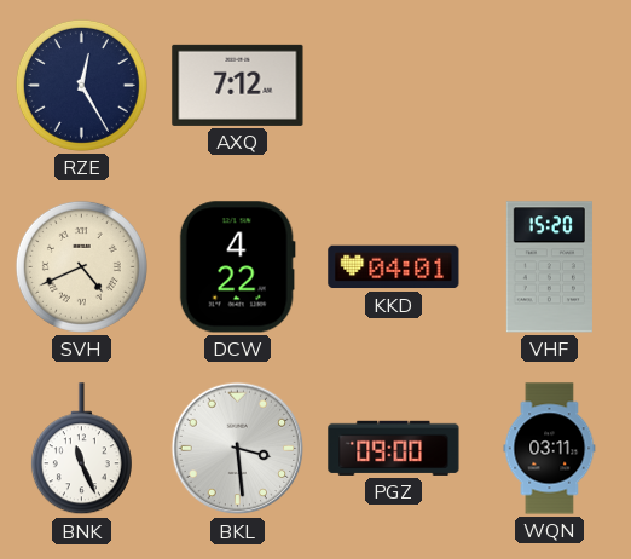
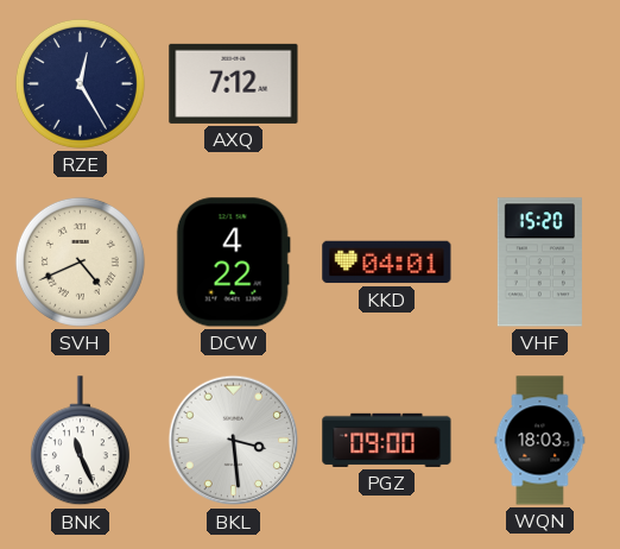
WQN: 03:11 -> 18:03 (540, 441)
